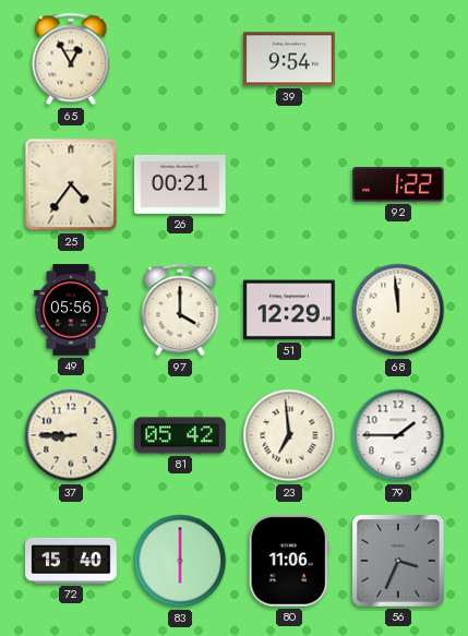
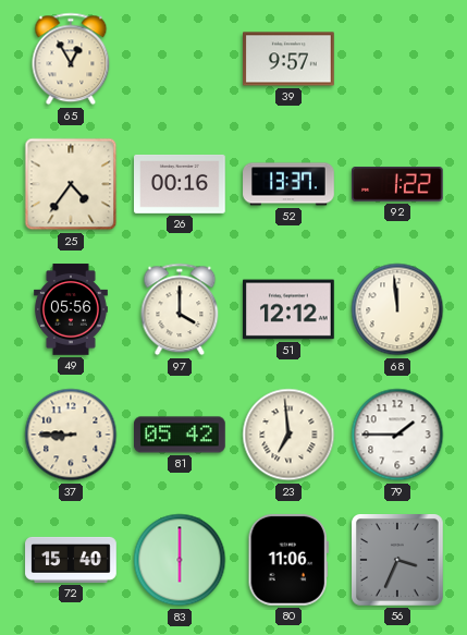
39: 9:54 -> 9:57 (290, 59)
26: 00:21 -> 00:16 (180, 184)
52: none -> 13:37 (288, 184)
51: 12:29 -> 12:12 (290, 309)
